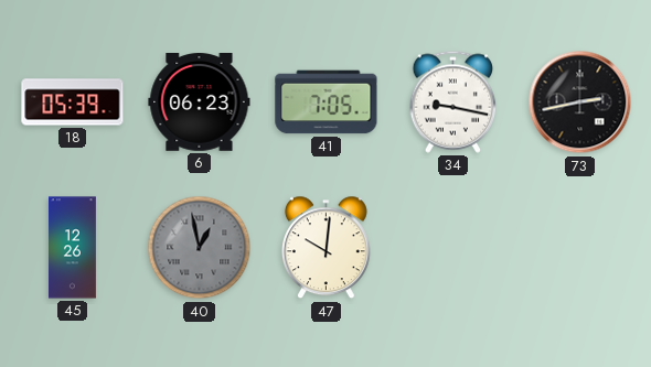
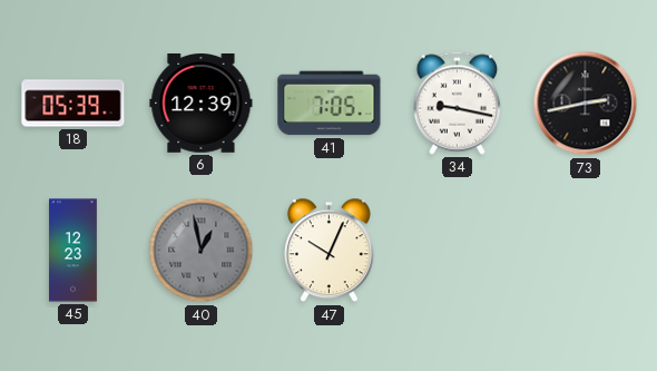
6: 06:23 -> 12:39 (202, 104)
45: 12:26 -> 12:23 (73, 251)
47: 10:01 -> 10:04 (329, 251)
